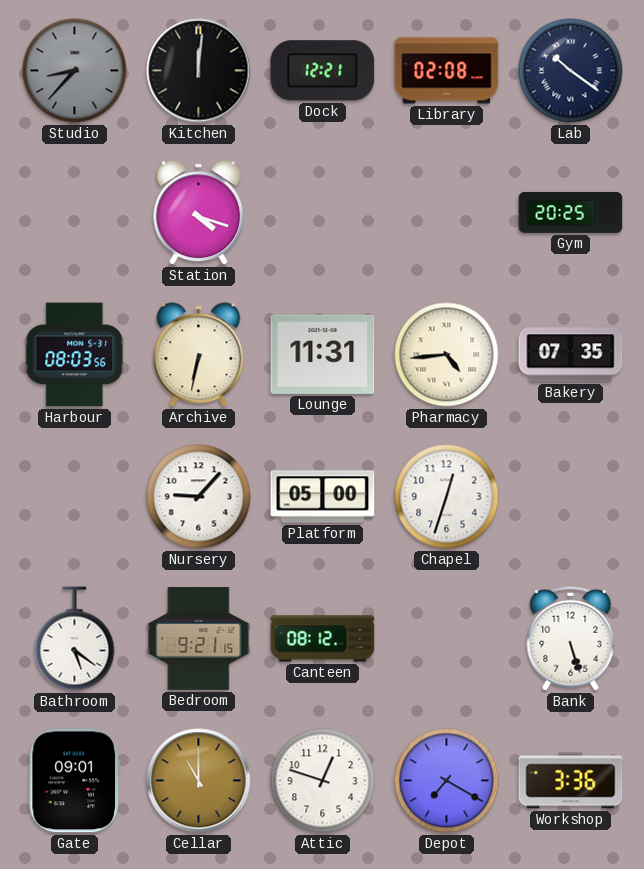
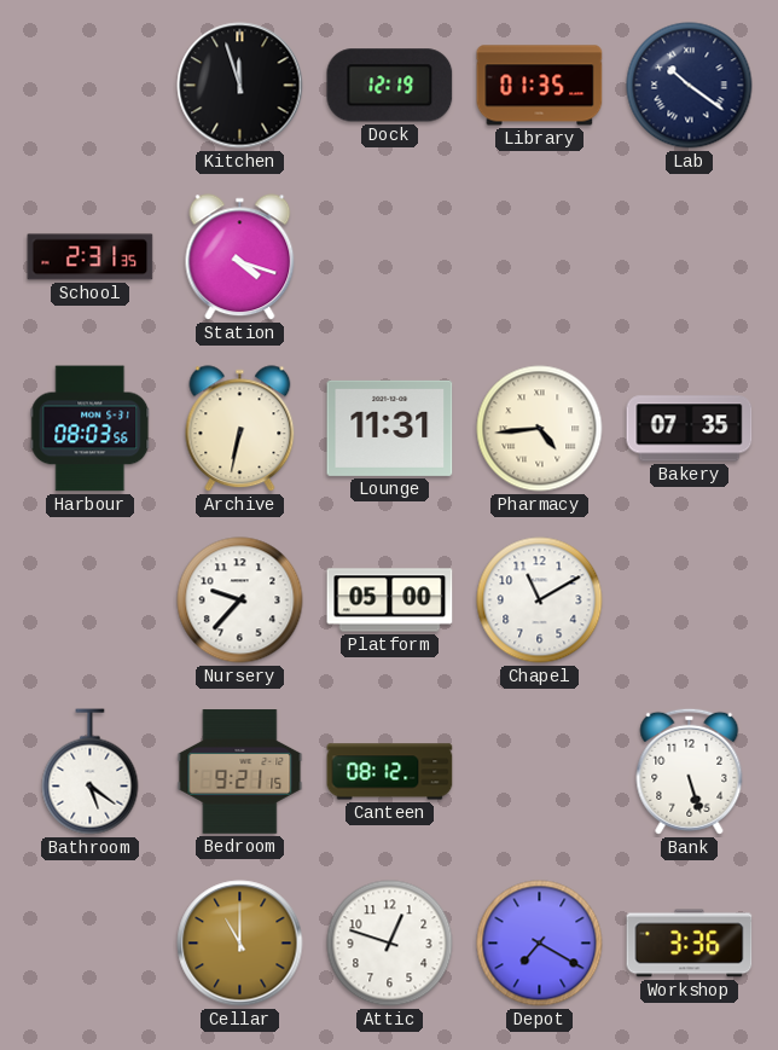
Studio: 8:37 -> none (75, 71)
Kitchen: 12:01 -> 11:57 (240, 86)
Dock: 12:21 -> 12:19 (390, 86)
Library: 02:08 -> 01:35 (540, 86)
School: none -> 2:31 (91, 257)
Gym: 20:25 -> none (571, 212)
Nursery: 9:07 -> 9:37 (240, 601)
Chapel: 12:33 -> 11:10 (540, 601)
Gate: 09:01 -> none (74, 781)
